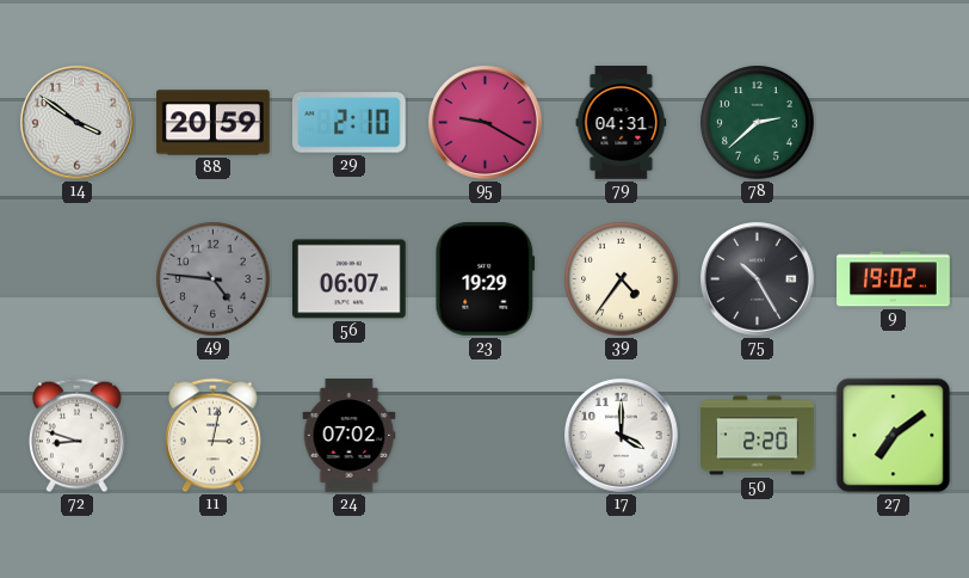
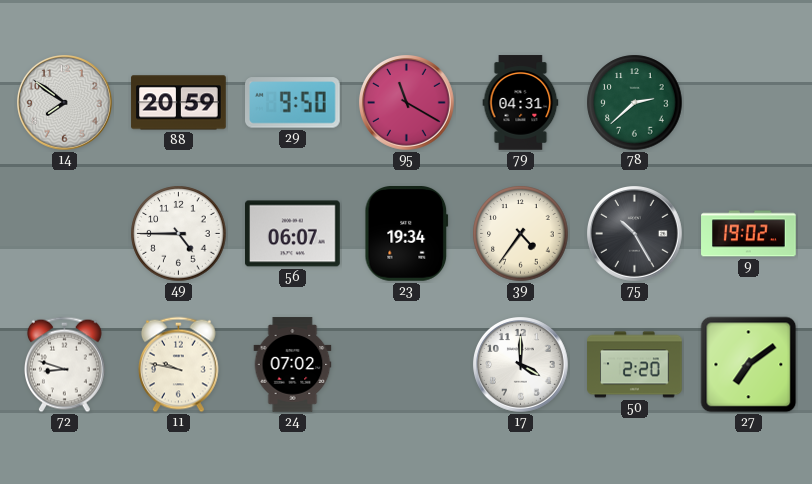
14: 3:51 -> 7:51 (65, 103)
29: 2:10 -> 9:50 (293, 103)
95: 9:20 -> 11:20 (407, 103)
49: 4:46 -> 4:45 (179, 234)
49 dial: grey -> white (179, 234)
23: 19:29 -> 19:34 (407, 234)
11: 3:02 -> 9:47 (179, 365)
